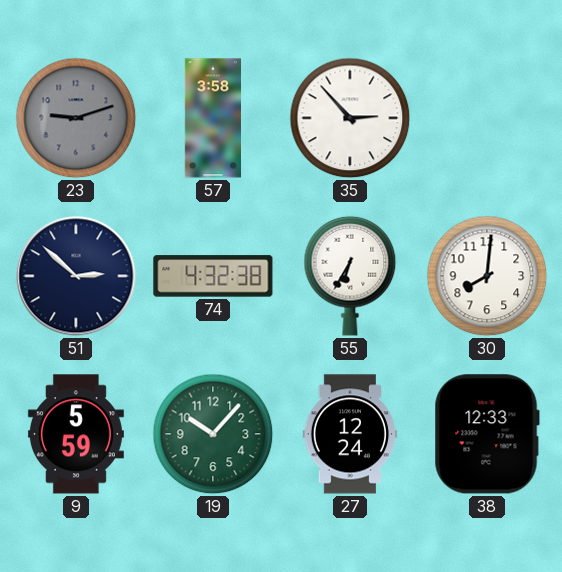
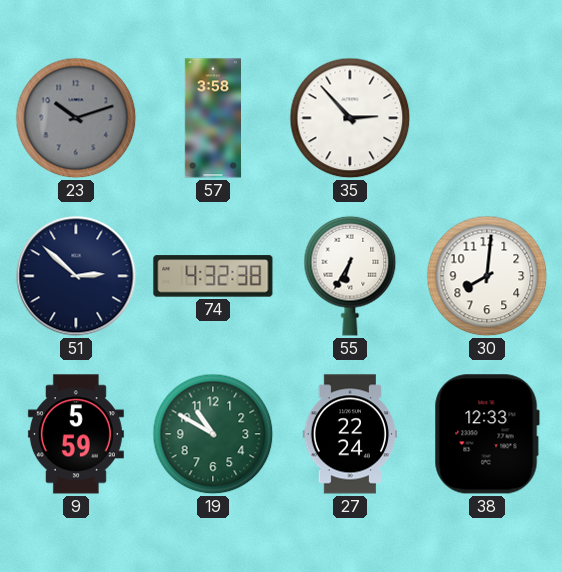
23: 9:12 -> 10:12 (76, 118)
19: 10:07 -> 10:50 (213, 434)
27: 12:24 -> 22:24 (349, 434)
